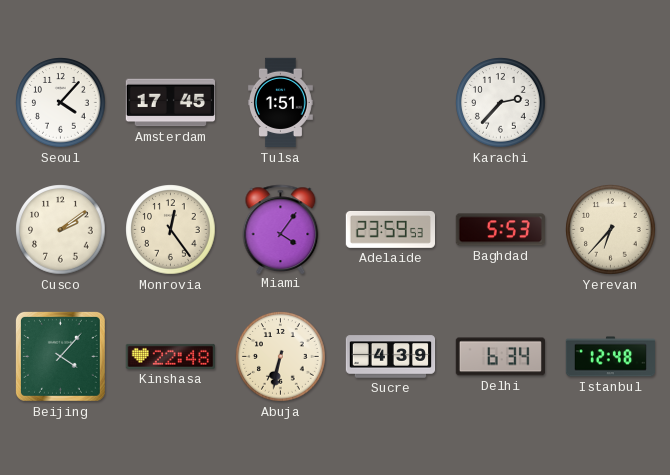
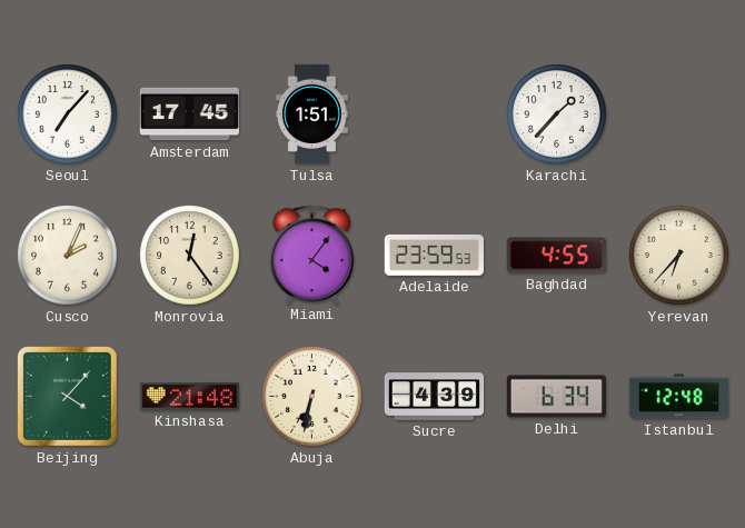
Seoul: 4:07 -> 7:07 (68, 114)
Karachi: 2:37 -> 1:37 (557, 114)
Cusco: 2:09 -> 2:04 (68, 256)
Baghdad: 5:53 -> 4:55 (556, 256)
Kinshasa: 22:48 -> 21:48 (189, 396)
